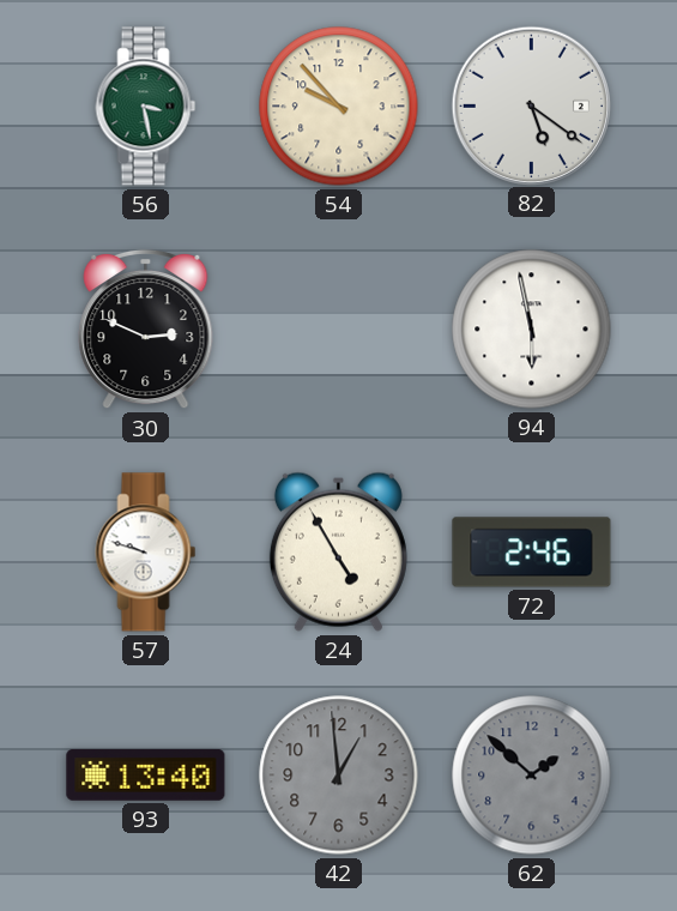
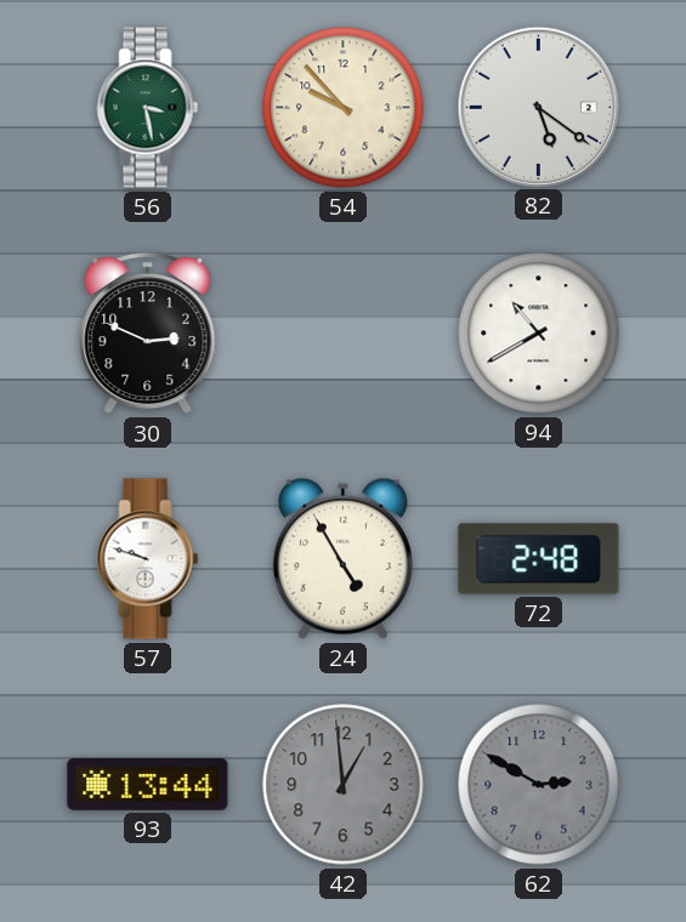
94: 5:58 -> 10:40 (539, 334)
72: 2:46 -> 2:48 (539, 559)
93: 13:40 -> 13:44 (148, 785)
62: 1:52 -> 2:50 (539, 785)
